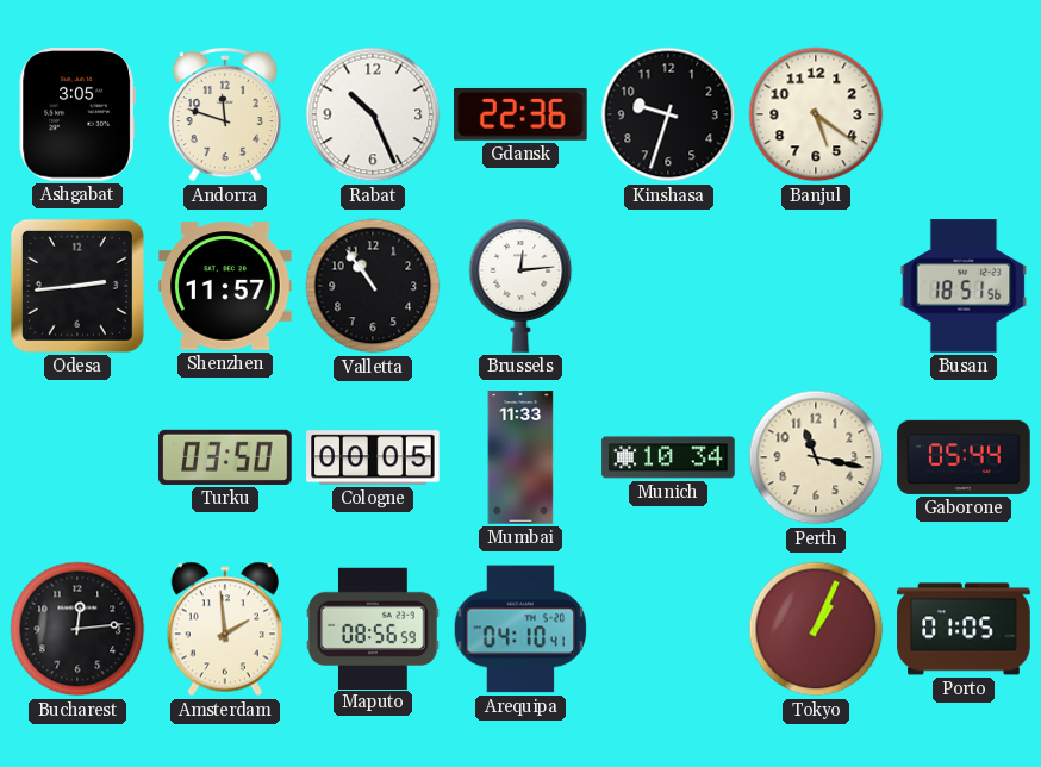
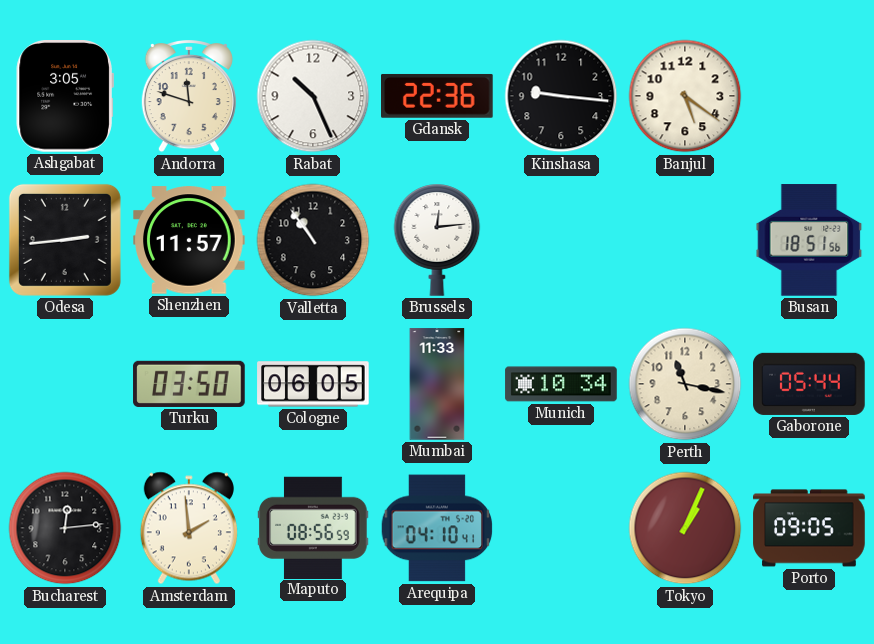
Kinshasa: 9:33 -> 9:16 (561, 96)
Cologne: 00:05 -> 06:05 (313, 384)
Porto: 01:05 -> 09:05 (809, 528)
